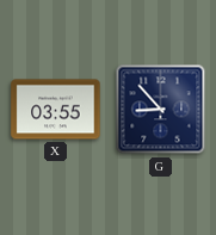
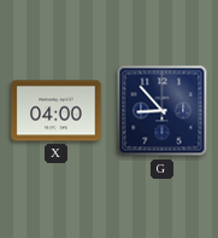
X: 03:55 -> 04:00 (57, 111)
